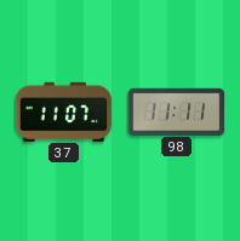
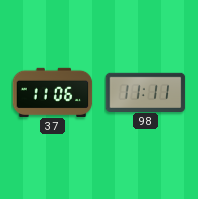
37: 11:07 -> 11:06 (52, 92)
